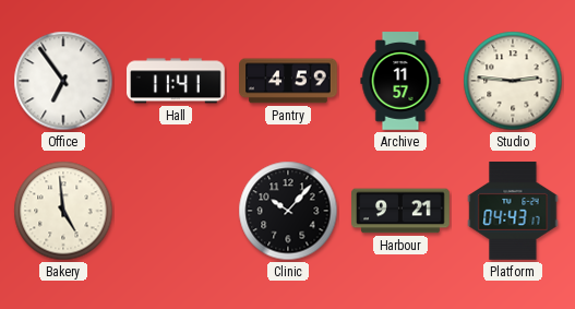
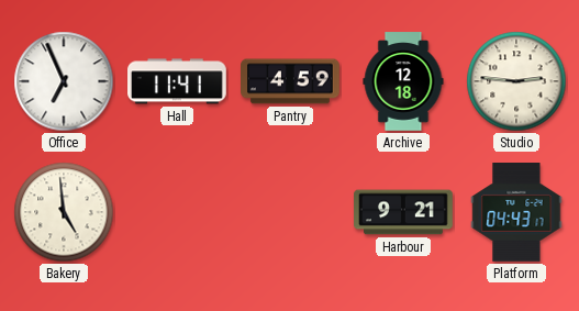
Office: 6:54 -> 6:56 (64, 81)
Archive: 11:57 -> 12:18 (403, 81)
Clinic: 10:07 -> none (288, 211)
